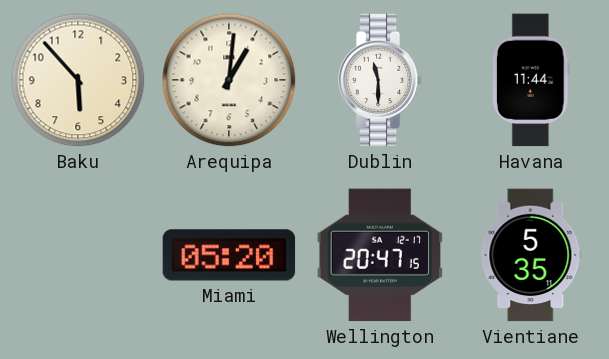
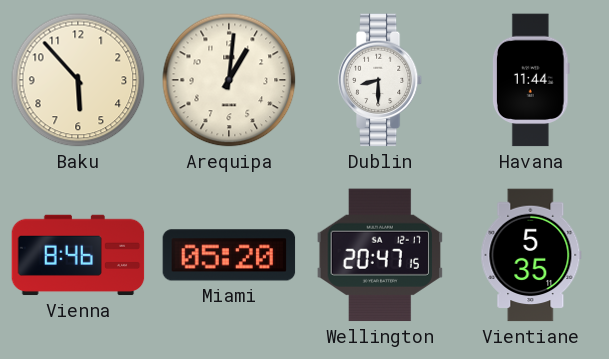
Dublin: 11:30 -> 8:30 (380, 80)
Vienna: none -> 8:46 (78, 255)
